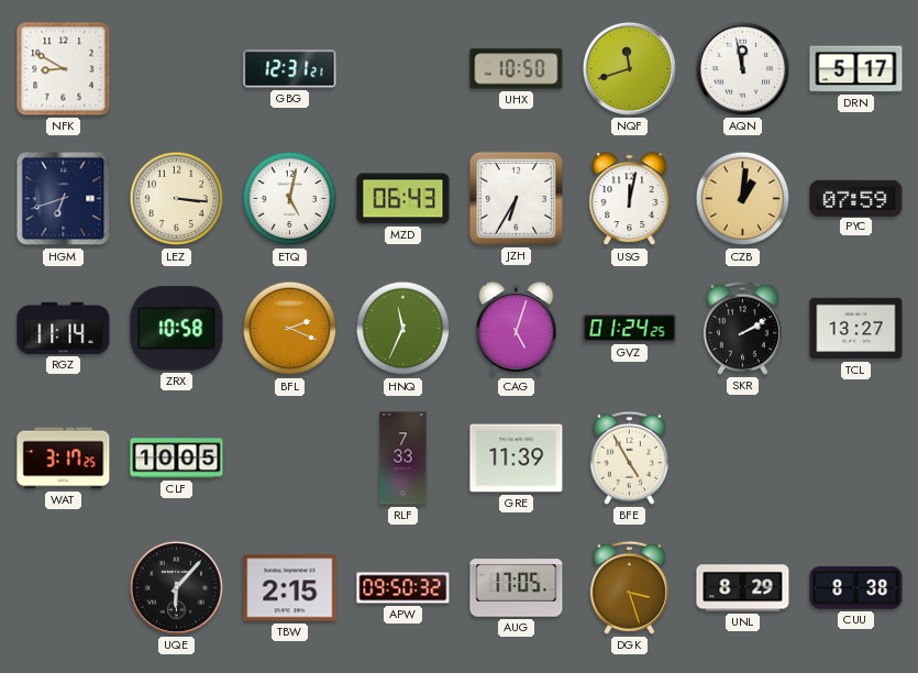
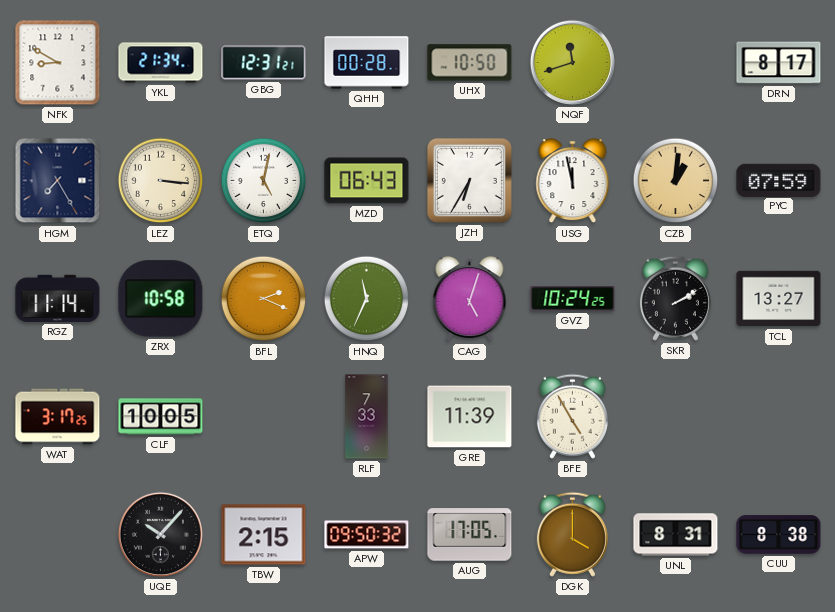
YKL: none -> 21:34 (161, 63)
QHH: none -> 00:28 (367, 63)
AQN: 11:58 -> none (742, 68)
DRN: 5:17 -> 8:17 (779, 63)
HGM: 6:42 -> 7:25 (58, 181)
USG: 12:02 -> 11:58 (573, 181)
GVZ: 01:24 -> 10:24 (573, 299)
UQE: 6:07 -> 10:07 (160, 534)
DGK: 3:27 -> 4:00 (572, 534)
UNL: 8:29 -> 8:31 (676, 535)
